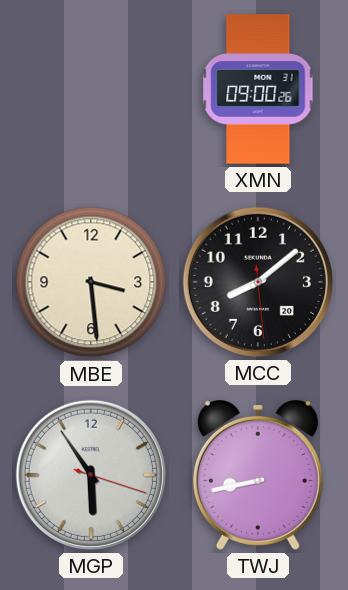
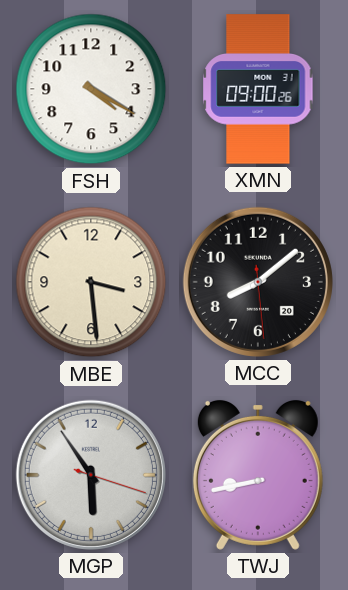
FSH: none -> 4:20 (91, 89)
